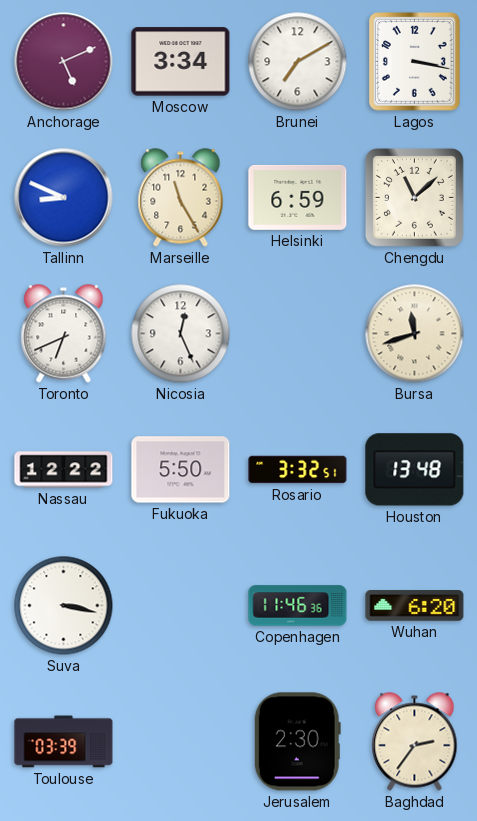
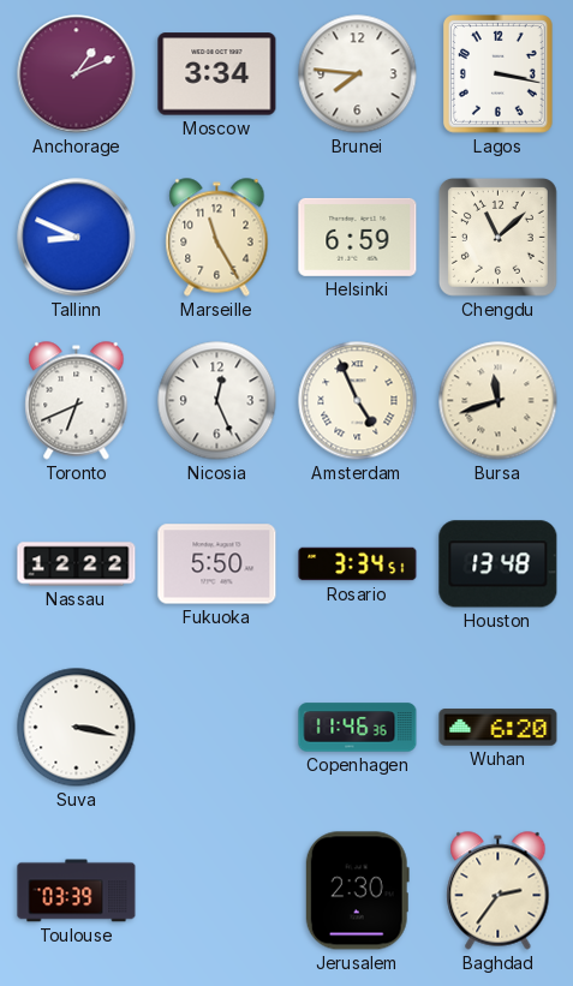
Anchorage: 5:11 -> 1:11 (77, 74)
Brunei: 7:10 -> 7:46 (358, 74)
Amsterdam: none -> 4:56 (358, 401)
Rosario: 3:32 -> 3:34 (358, 564)
